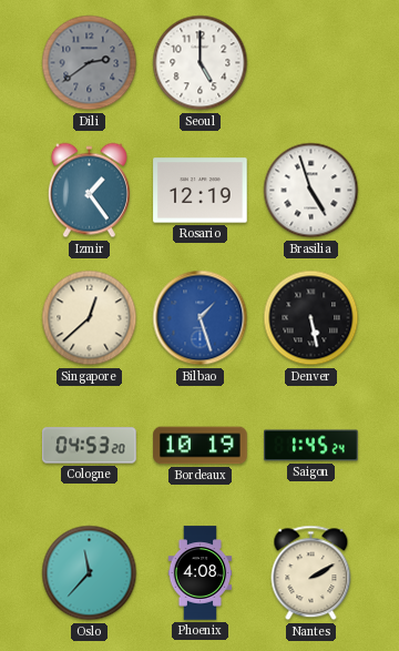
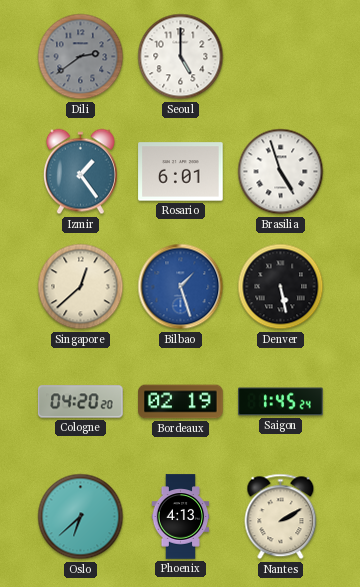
Rosario: 12:19 -> 6:01 (181, 172)
Cologne: 04:53 -> 04:20 (81, 402)
Bordeaux: 10:19 -> 02:19 (181, 402)
Oslo: 11:37 -> 6:38 (81, 517)
Phoenix: 4:08 -> 4:13 (181, 517)
